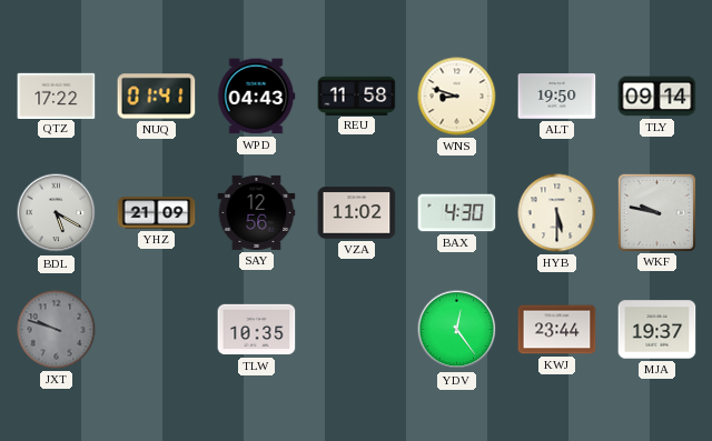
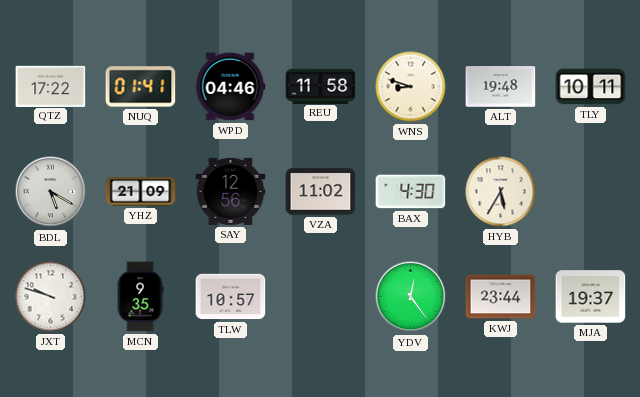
WPD: 04:43 -> 04:46 (230, 87)
ALT: 19:50 -> 19:48 (501, 87)
TLY: 09:14 -> 10:11 (591, 87)
HYB: 5:30 -> 5:35 (501, 192)
WKF: 9:47 -> none (656, 212)
JXT dial: grey -> white (51, 297)
MCN: none -> 9:35 (140, 297)
TLW: 10:35 -> 10:57 (231, 297)
